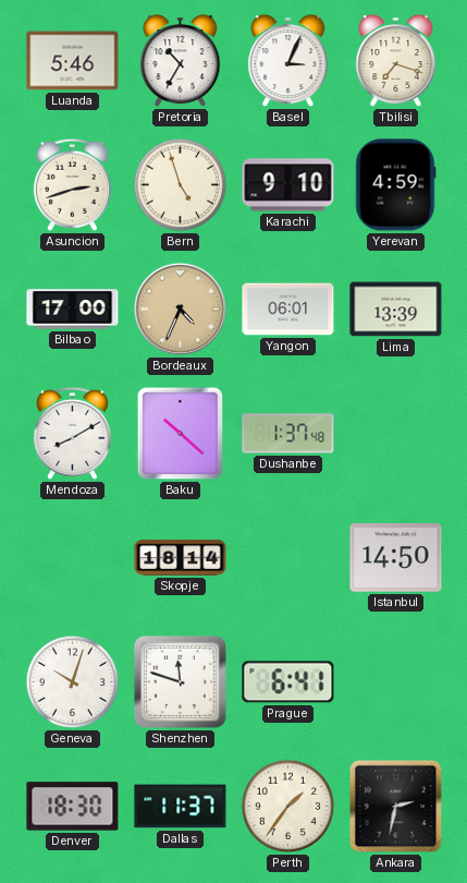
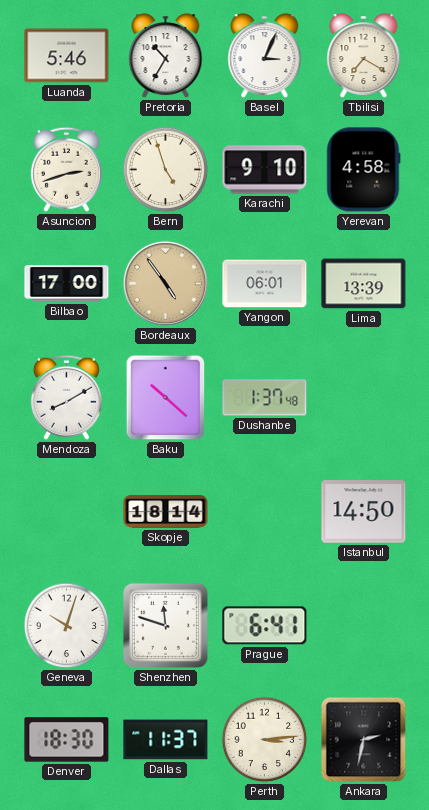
Tbilisi: 7:18 -> 7:20 (364, 56)
Yerevan: 4:59 -> 4:58 (364, 170)
Bordeaux: 4:34 -> 4:54 (165, 283)
Perth: 1:36 -> 3:14 (265, 740)
